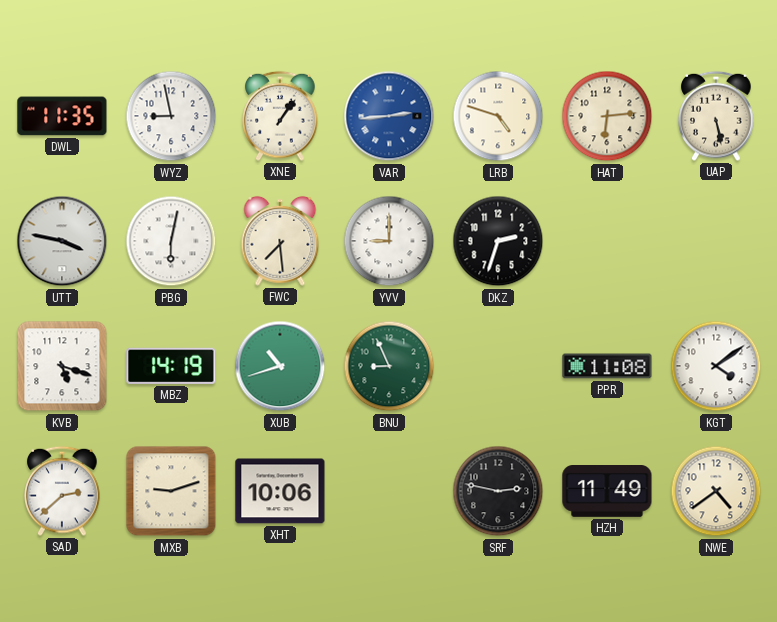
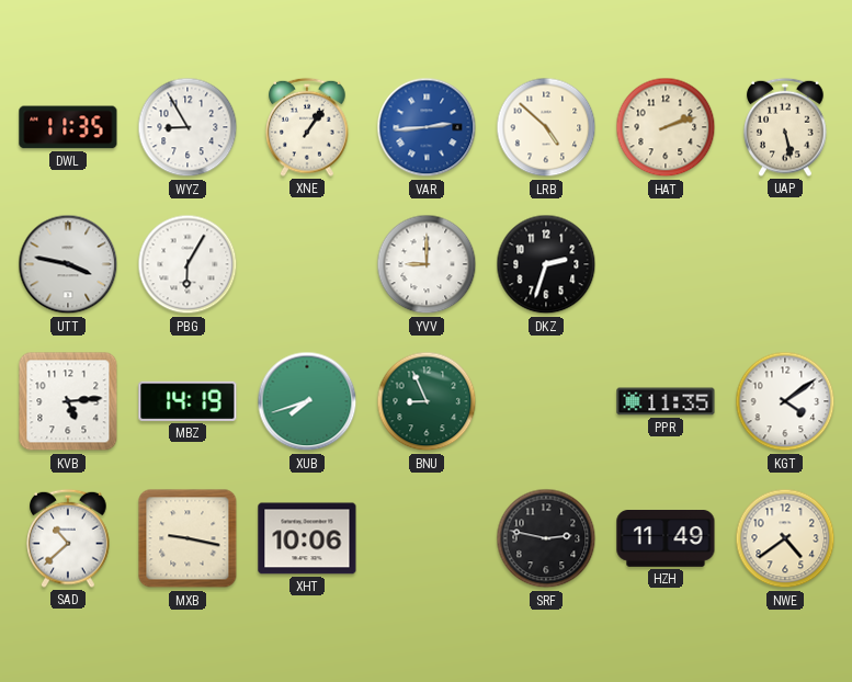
WYZ: 8:58 -> 8:55 (188, 127)
LRB: 4:48 -> 4:52 (546, 127)
HAT: 6:14 -> 2:12 (666, 127)
PBG: 6:02 -> 6:05 (188, 264)
FWC: 7:29 -> none (280, 241)
KVB: 5:18 -> 5:14 (68, 401)
XUB: 10:42 -> 7:42 (307, 401)
PPR: 11:08 -> 11:35 (666, 401)
SAD: 2:38 -> 10:38 (68, 538)
MXB: 9:12 -> 9:17 (188, 538)
